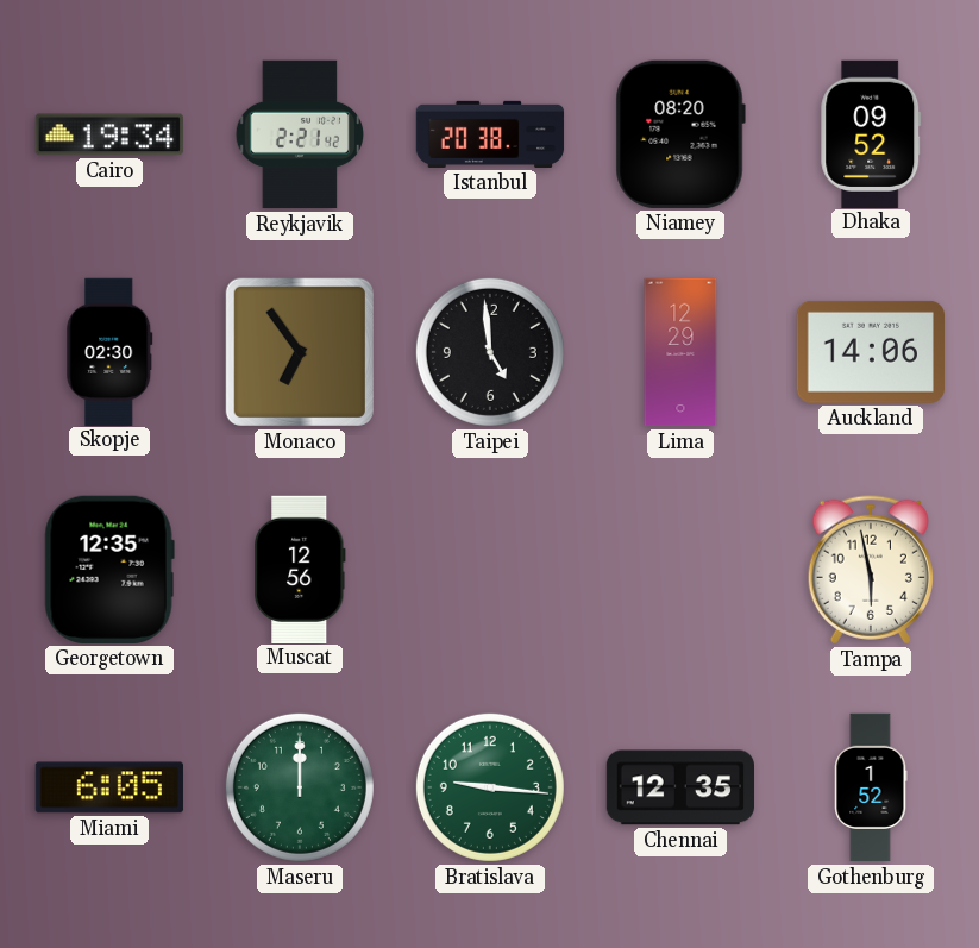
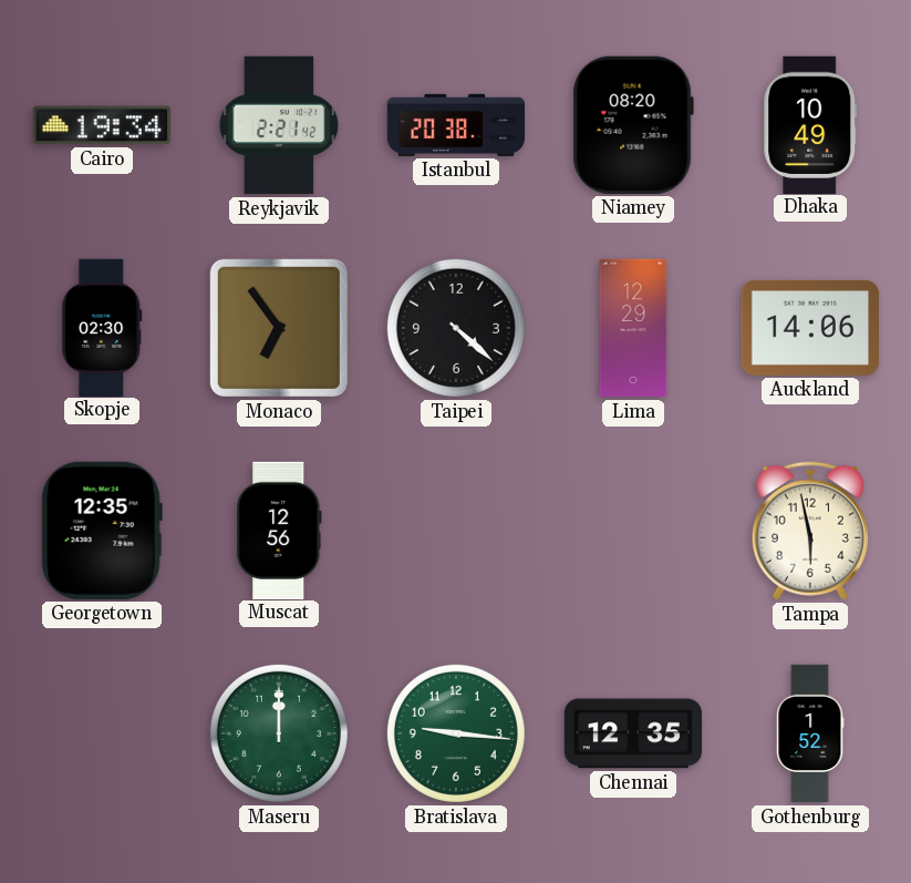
Dhaka: 09:52 -> 10:49 (810, 124)
Taipei: 4:59 -> 4:22 (456, 328)
Miami: 6:05 -> none (109, 787)
